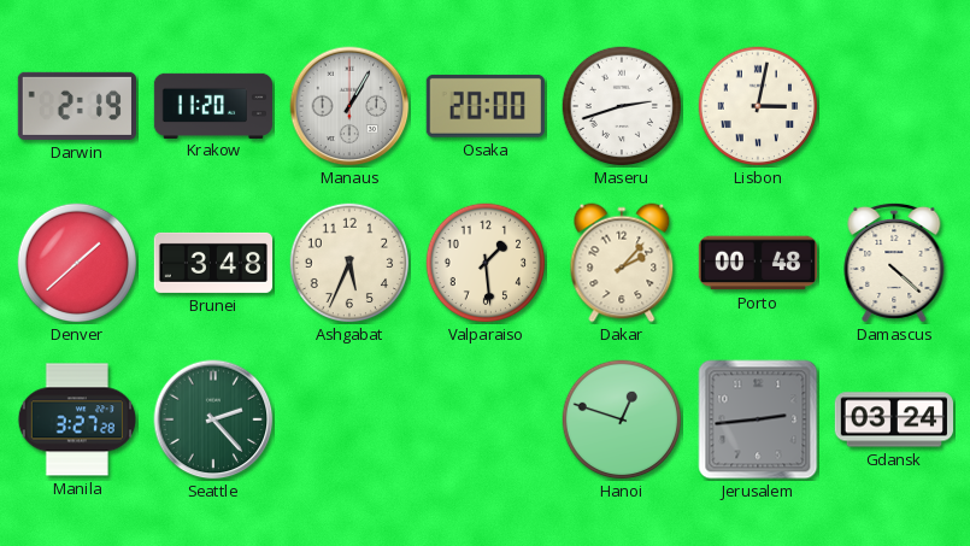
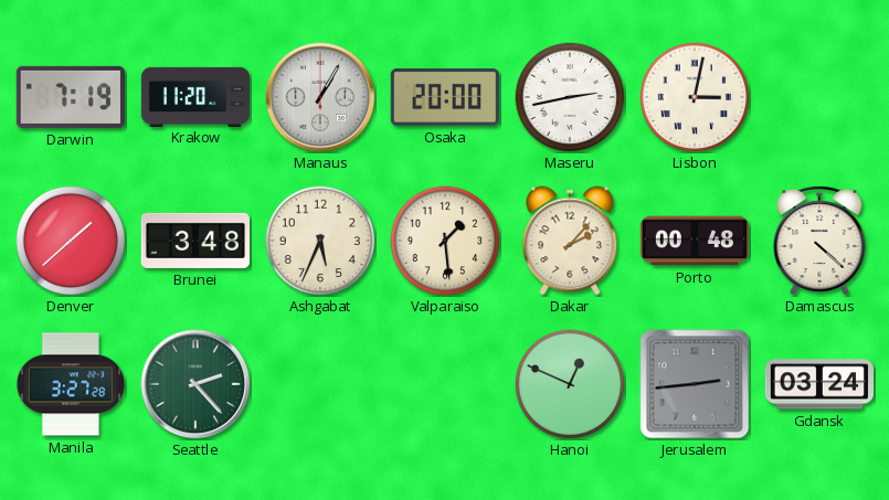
Darwin: 2:19 -> 7:19 (71, 97)
Maseru: 2:42 -> 2:43 (570, 97)
Hanoi: 12:48 -> 12:49 (570, 384)
